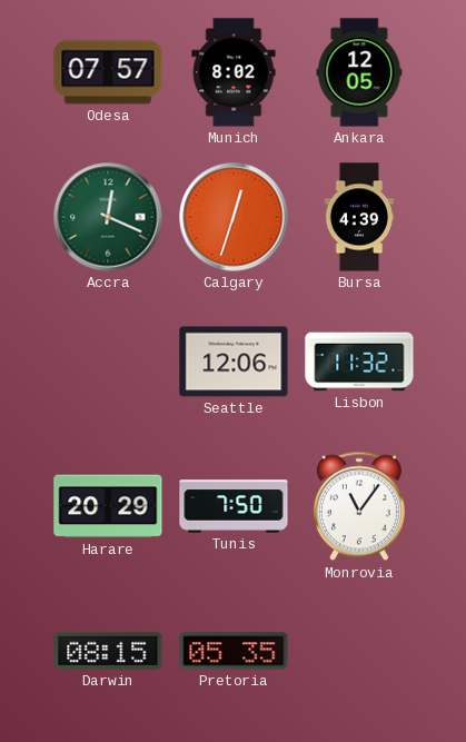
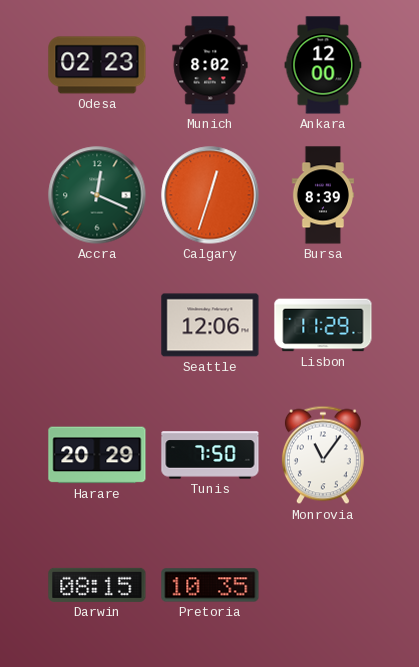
Odesa: 07:57 -> 02:23 (97, 65)
Ankara: 12:05 -> 12:00 (323, 65)
Bursa: 4:39 -> 8:39 (323, 195)
Lisbon: 11:32 -> 11:29 (323, 325)
Pretoria: 05:35 -> 10:35 (210, 585)
